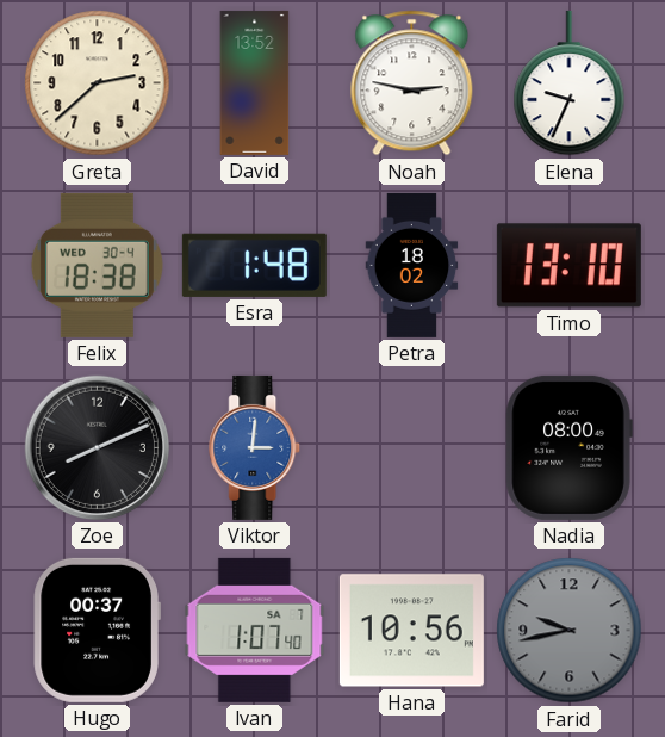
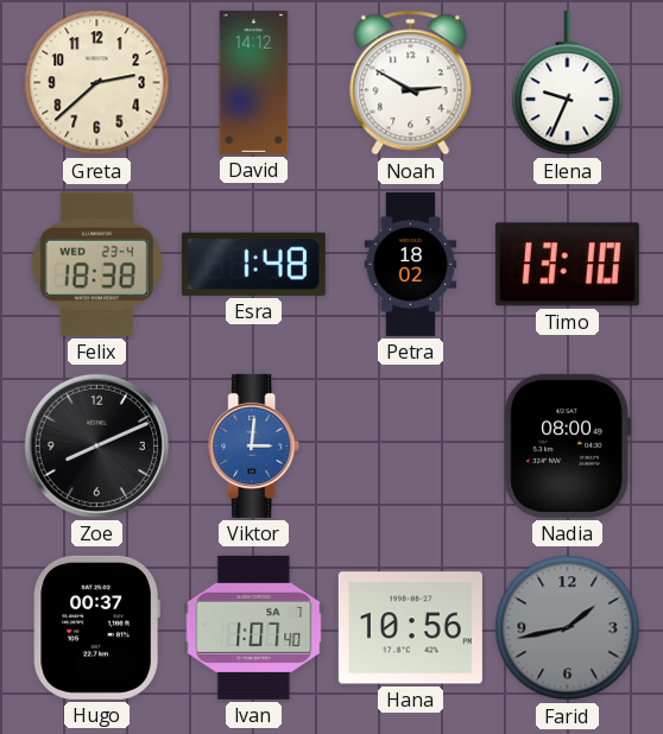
David: 13:52 -> 14:12 (254, 82)
Noah: 2:47 -> 2:50 (411, 83)
Felix date: WED 30-4 -> WED 23-4 (96, 264)
Farid: 9:43 -> 1:43 (568, 628)
